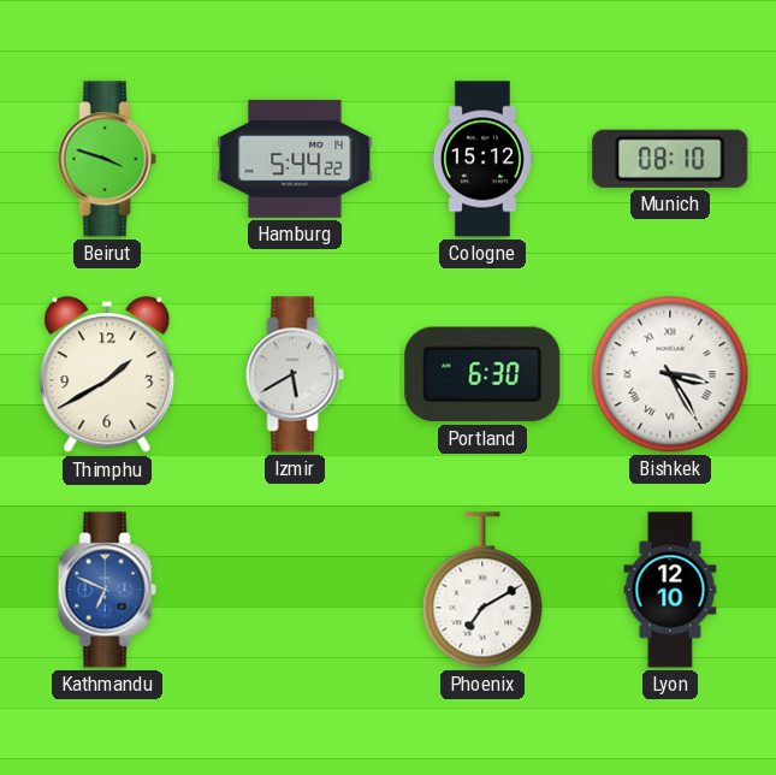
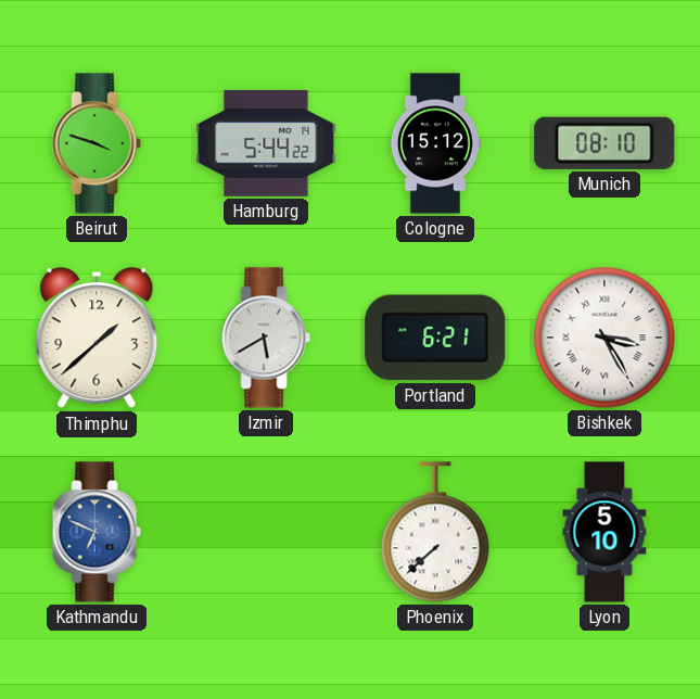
Thimphu: 1:40 -> 1:38 (97, 339)
Portland: 6:30 -> 6:21 (435, 338)
Phoenix: 7:10 -> 7:38 (435, 532)
Lyon: 12:10 -> 5:10 (604, 532)
